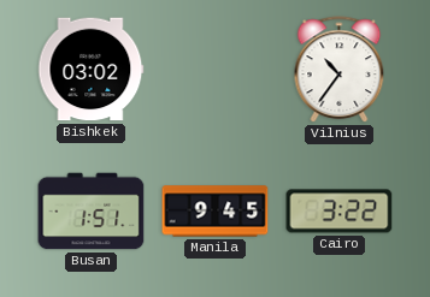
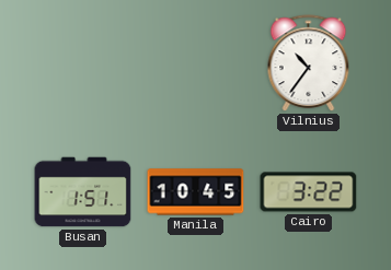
Bishkek: 03:02 -> none (92, 70)
Manila: 9:45 -> 10:45 (196, 192)
